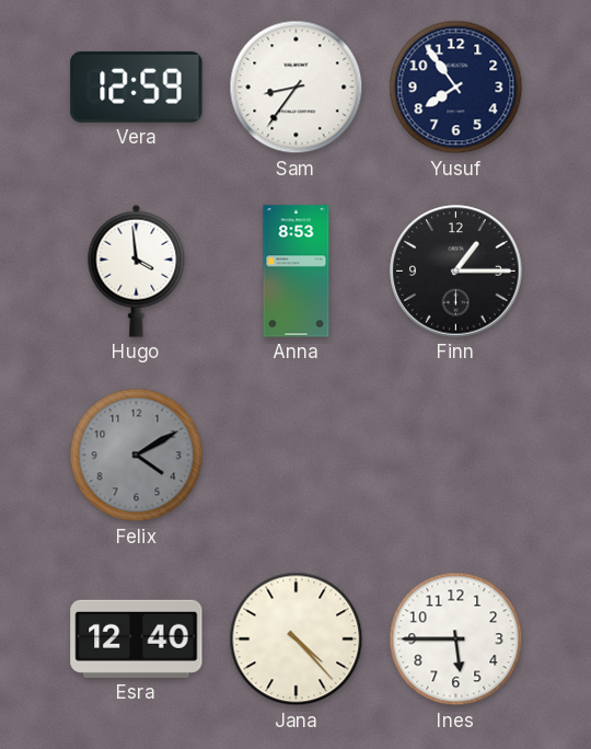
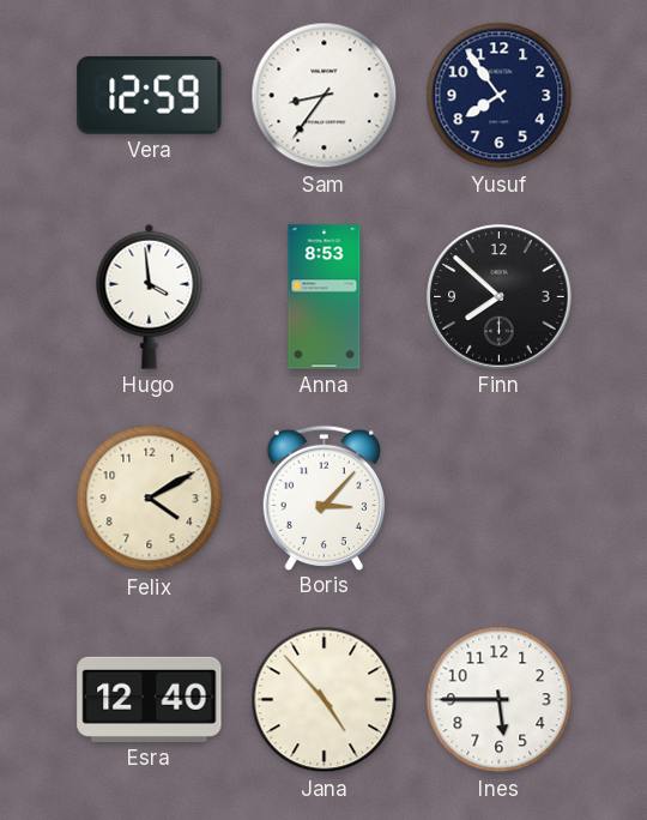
Finn: 1:15 -> 7:52 (500, 297)
Felix dial: grey -> cream (150, 499)
Boris: none -> 3:07 (323, 498)
Jana: 4:23 -> 4:53 (325, 700)
